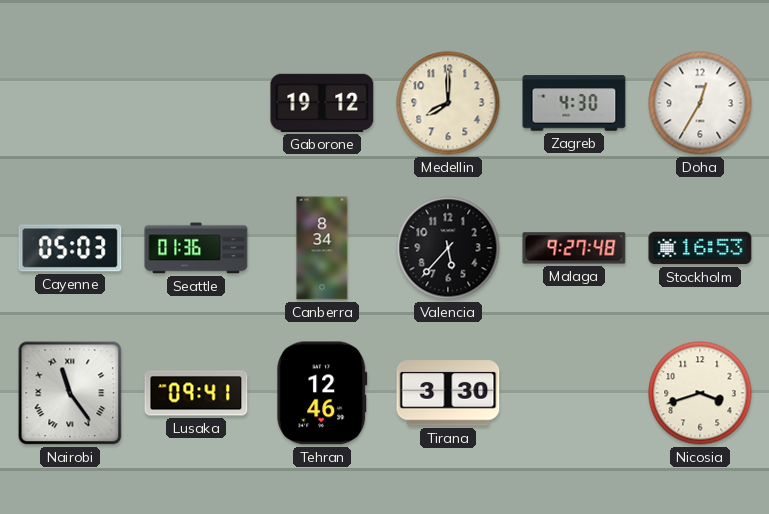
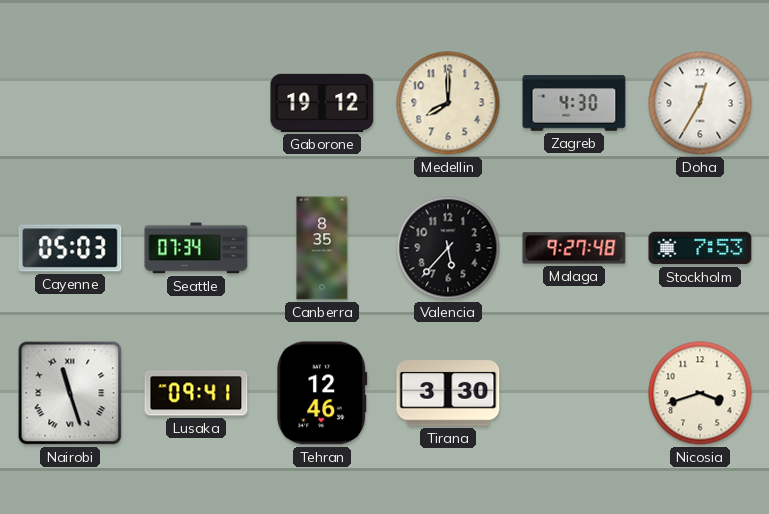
Seattle: 01:36 -> 07:34 (196, 248)
Canberra: 8:34 -> 8:35 (322, 248)
Stockholm: 16:53 -> 7:53 (700, 248)
Nairobi: 11:24 -> 11:27 (70, 393)
